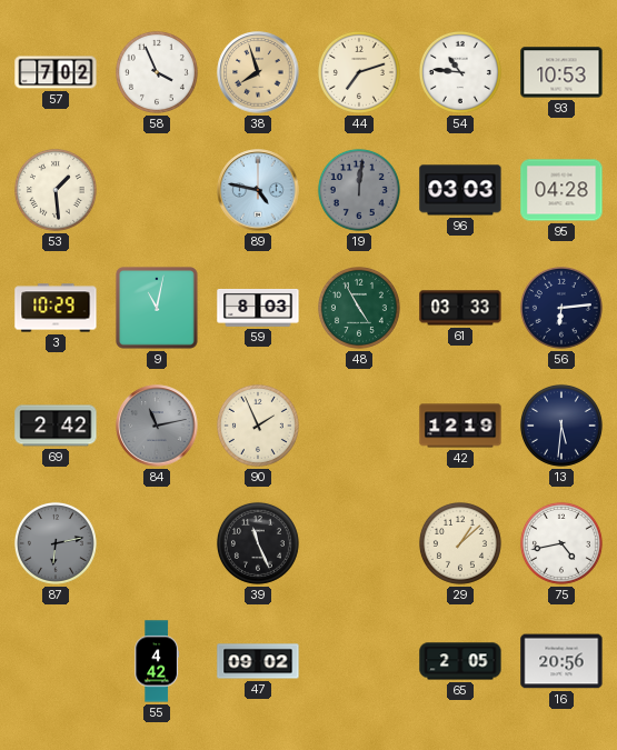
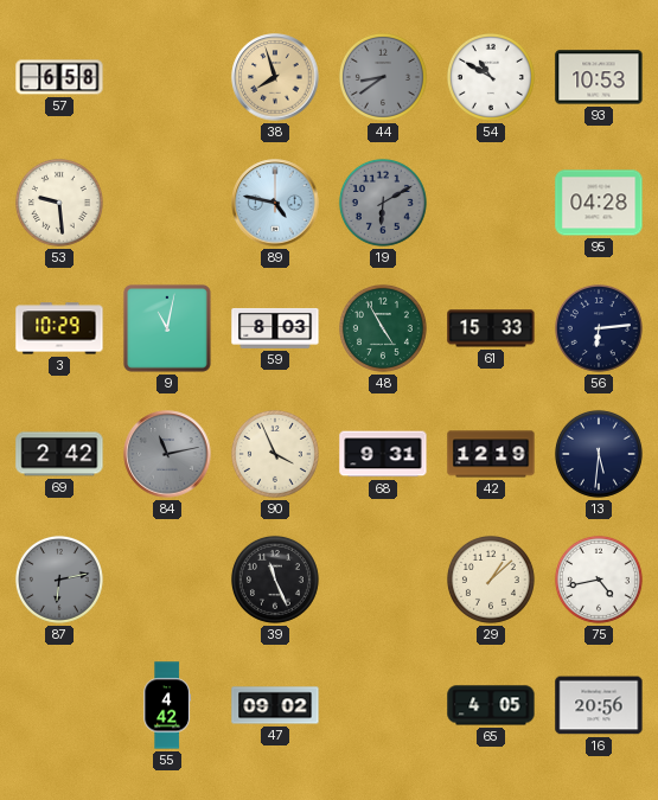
57: 7:02 -> 6:58 (59, 77)
58: 3:56 -> none (157, 72)
44: 7:12 -> 8:39 (383, 77)
44 dial: cream -> grey (383, 77)
54: 10:46 -> 10:50 (491, 77)
53: 1:29 -> 9:29 (59, 203)
19: 12:01 -> 6:10 (383, 203)
96: 03:03 -> none (460, 190)
61: 03:33 -> 15:33 (491, 328)
90: 1:56 -> 3:56 (275, 454)
68: none -> 9:31 (383, 454)
65: 2:05 -> 4:05 (491, 705)
